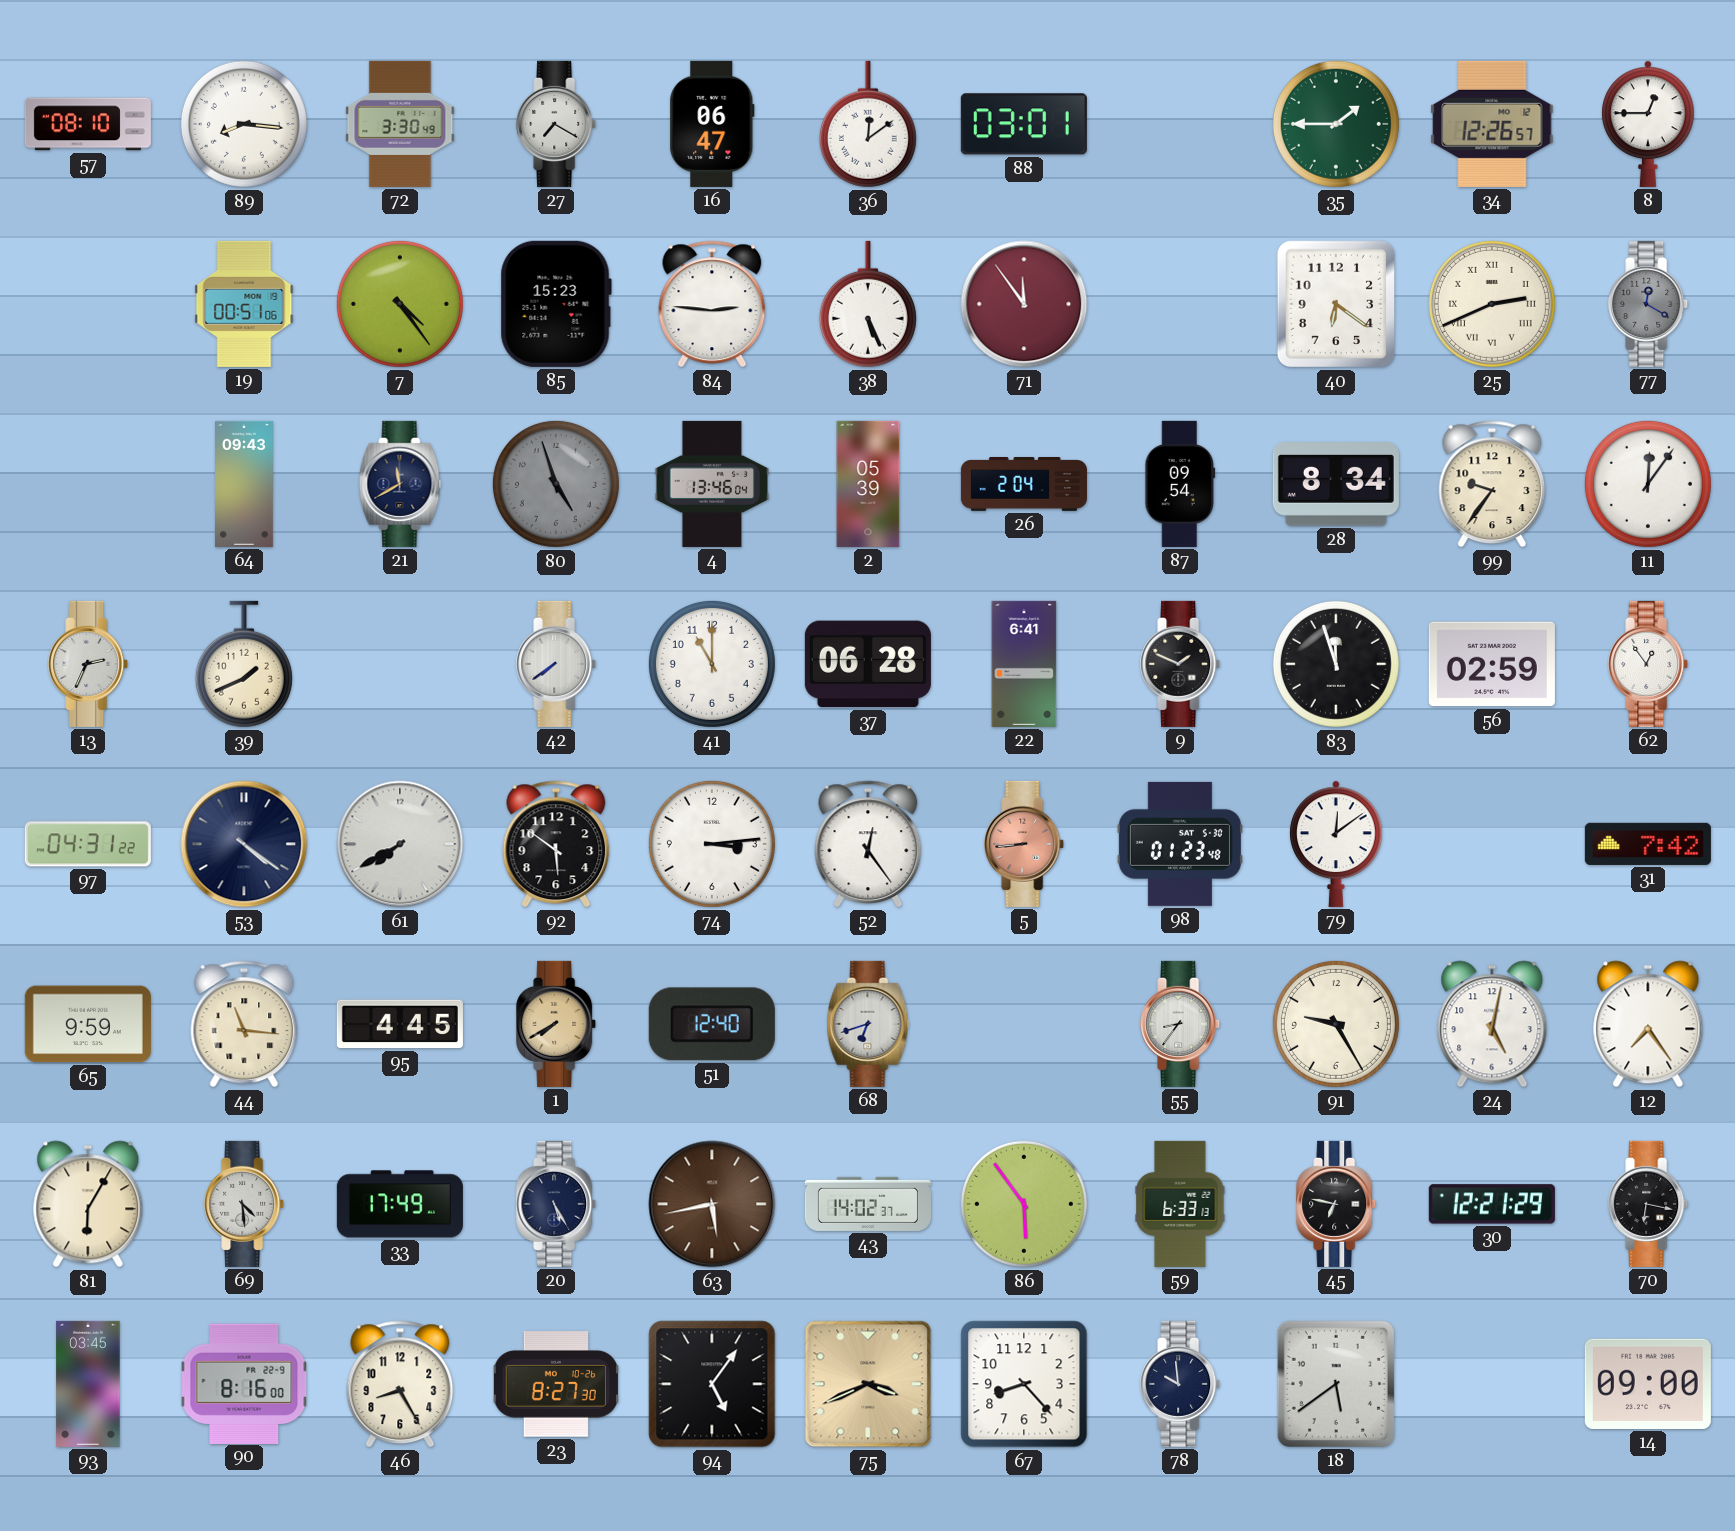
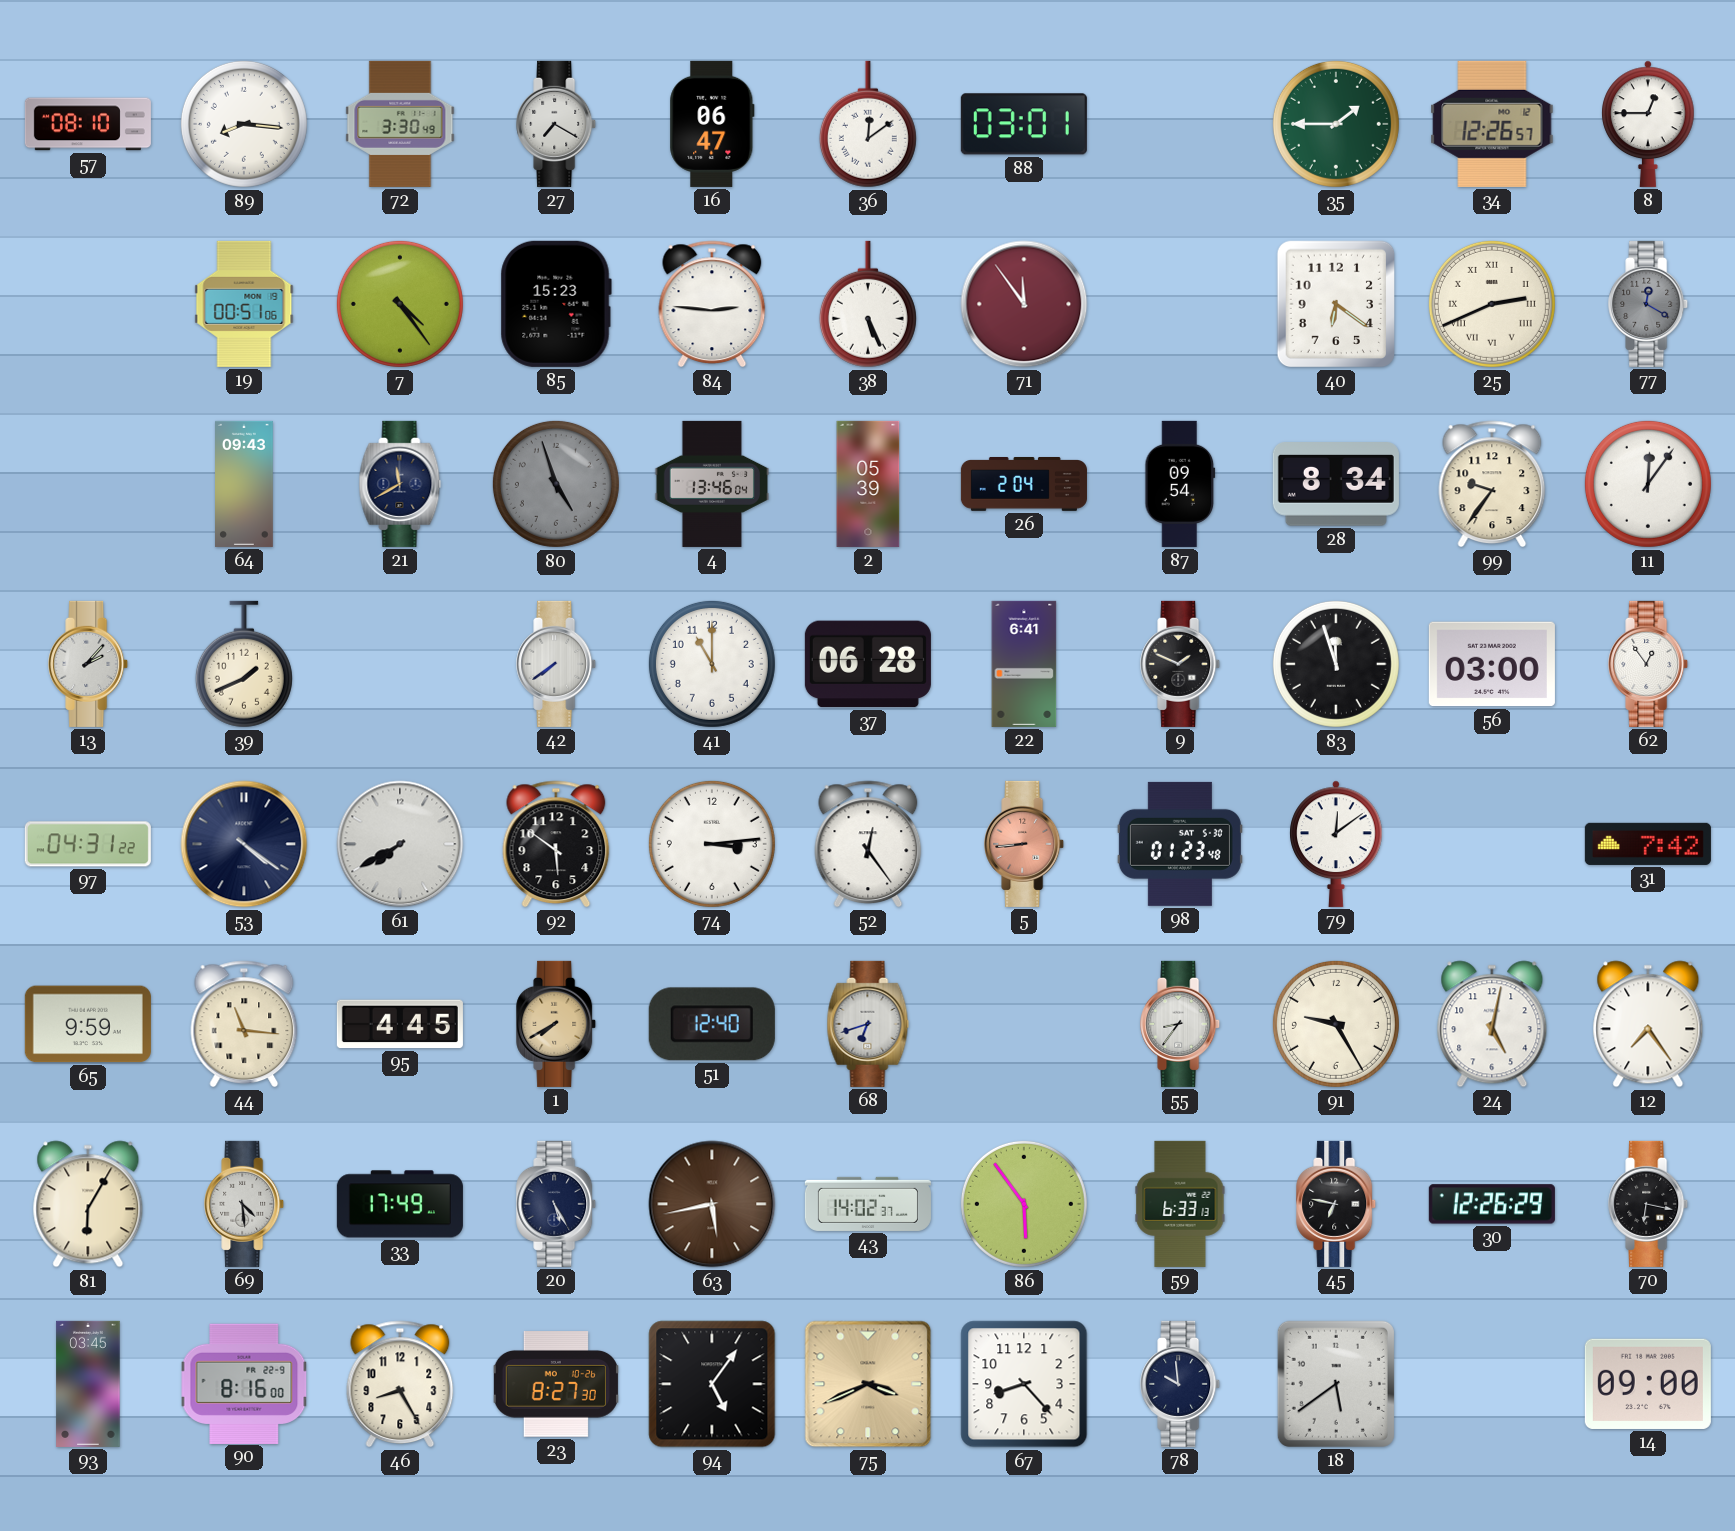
13: 2:34 -> 2:07 (89, 664)
56: 02:59 -> 03:00 (1492, 664)
30: 12:21 -> 12:26 (1492, 1204)
